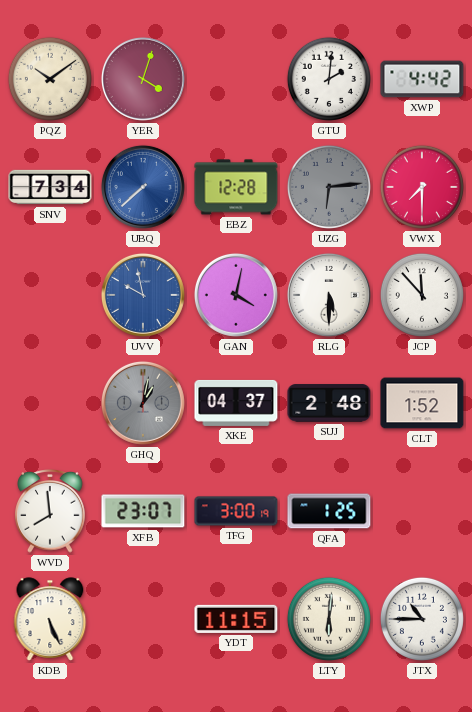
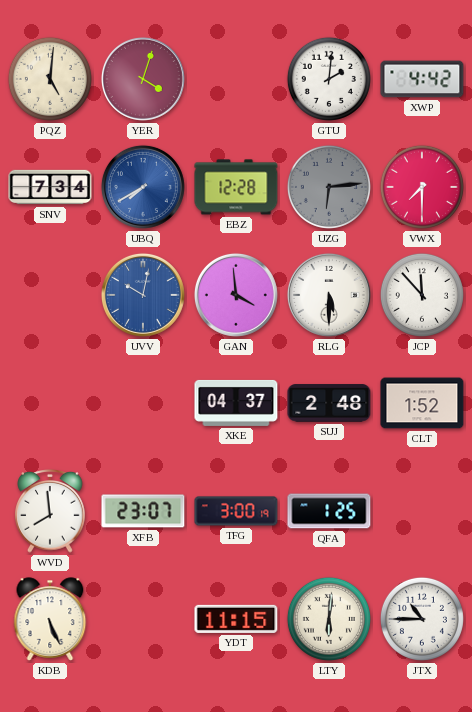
PQZ: 10:09 -> 5:01 (50, 79)
UBQ: 7:38 -> 7:40 (143, 187)
UVV: 9:58 -> 10:02 (143, 295)
GAN: 4:02 -> 3:59 (236, 295)
GHQ: 1:02 -> none (143, 403)
